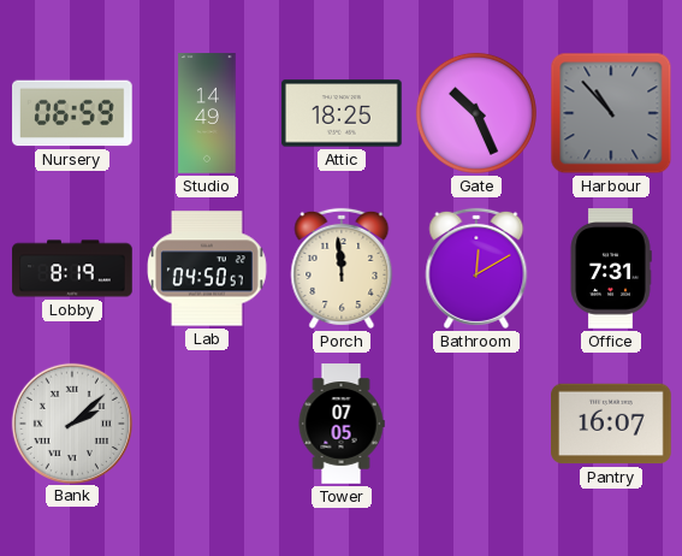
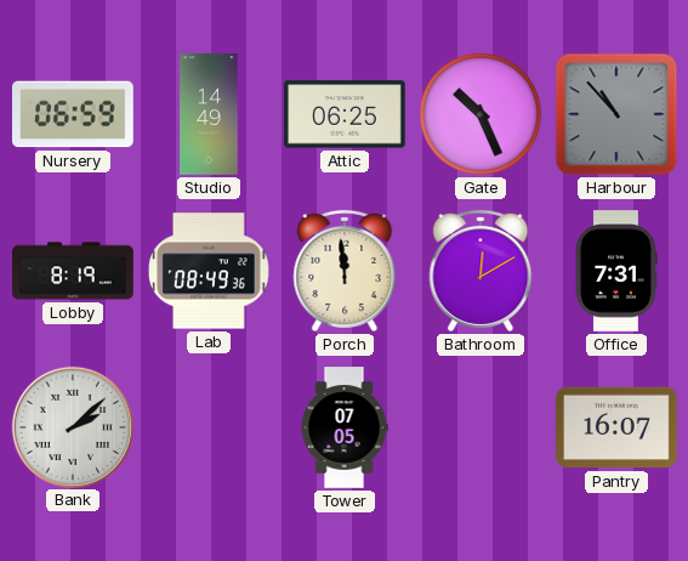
Attic: 18:25 -> 06:25 (345, 114)
Lab: 04:50 -> 08:49 (210, 271)
